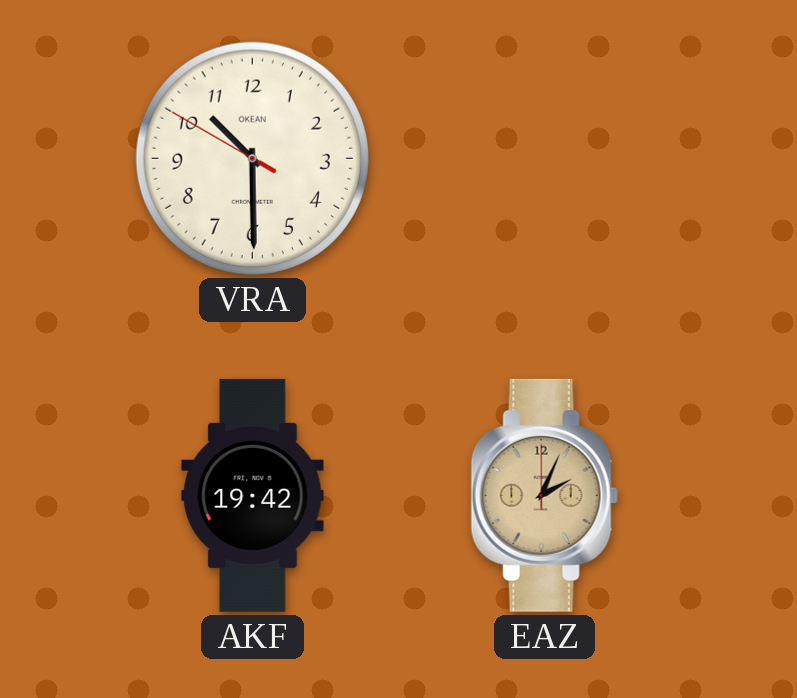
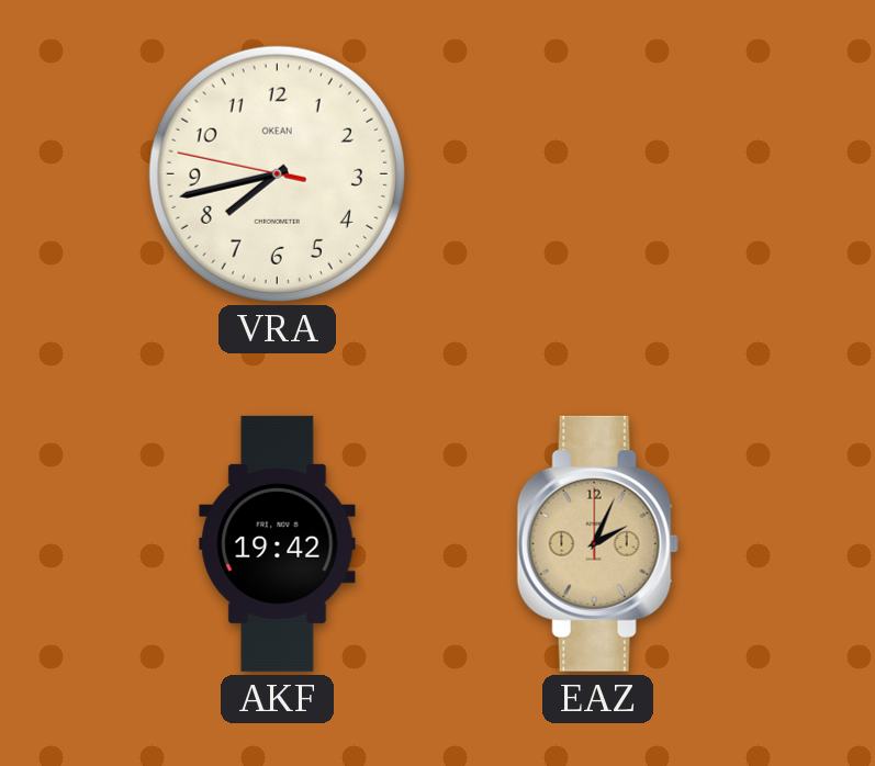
VRA: 10:29 -> 7:42 (277, 173)
